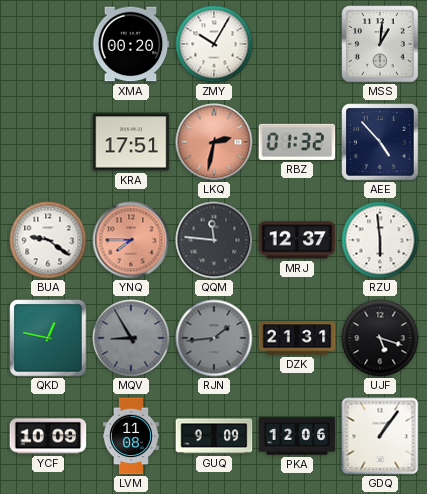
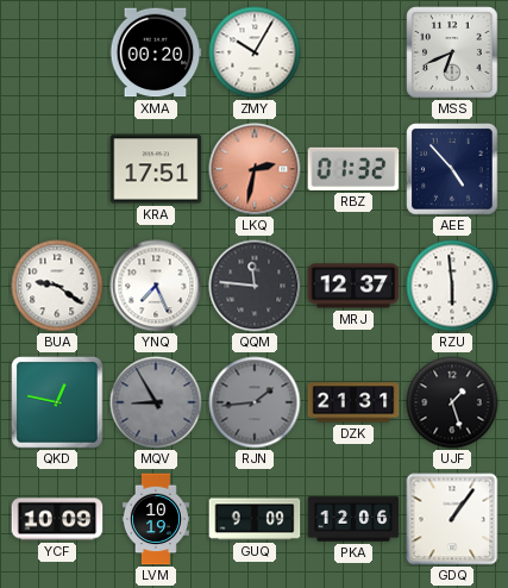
MSS: 1:01 -> 6:41 (452, 52)
YNQ: 7:45 -> 7:26 (156, 286)
YNQ dial: salmon -> white (156, 286)
UJF: 5:18 -> 1:27 (452, 402)
LVM: 11:08 -> 10:19 (156, 519)
